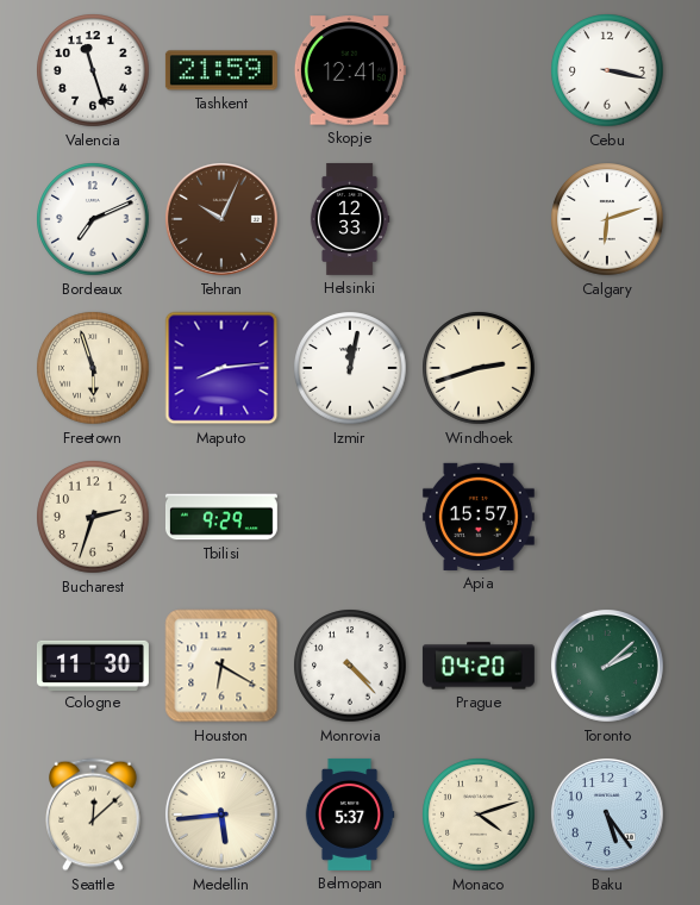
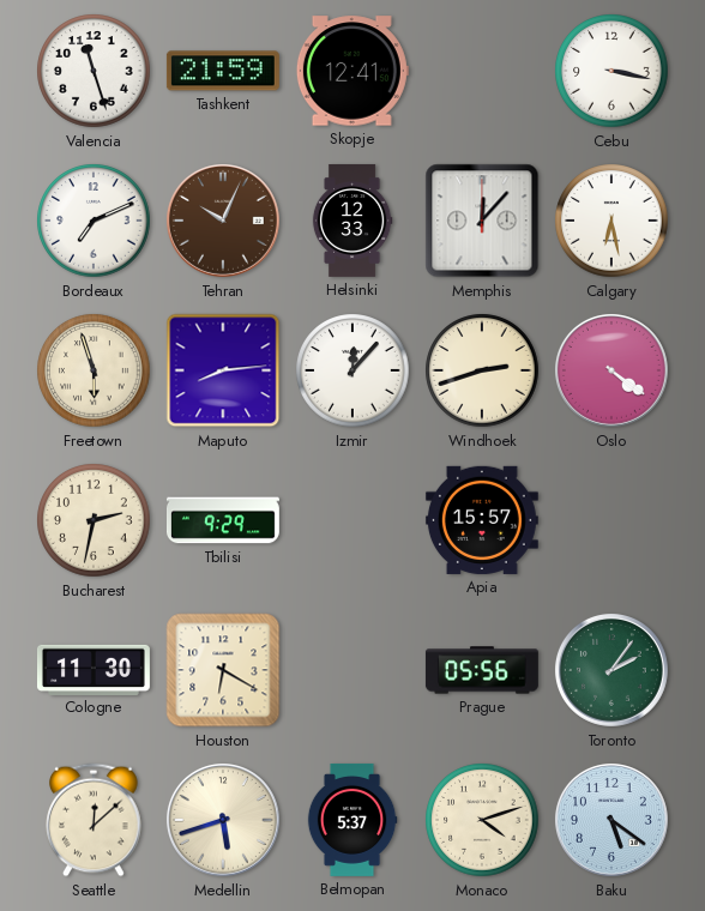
Memphis: none -> 12:07 (482, 221)
Calgary: 6:12 -> 6:28 (611, 221)
Izmir: 12:02 -> 12:07 (352, 370)
Oslo: none -> 4:21 (611, 370)
Bucharest: 2:33 -> 2:32 (94, 520)
Monrovia: 4:23 -> none (350, 666)
Prague: 04:20 -> 05:56 (482, 670)
Toronto: 2:08 -> 2:06 (611, 670)
Medellin: 5:44 -> 5:42 (223, 820)
Baku: 5:24 -> 5:21 (611, 820)
